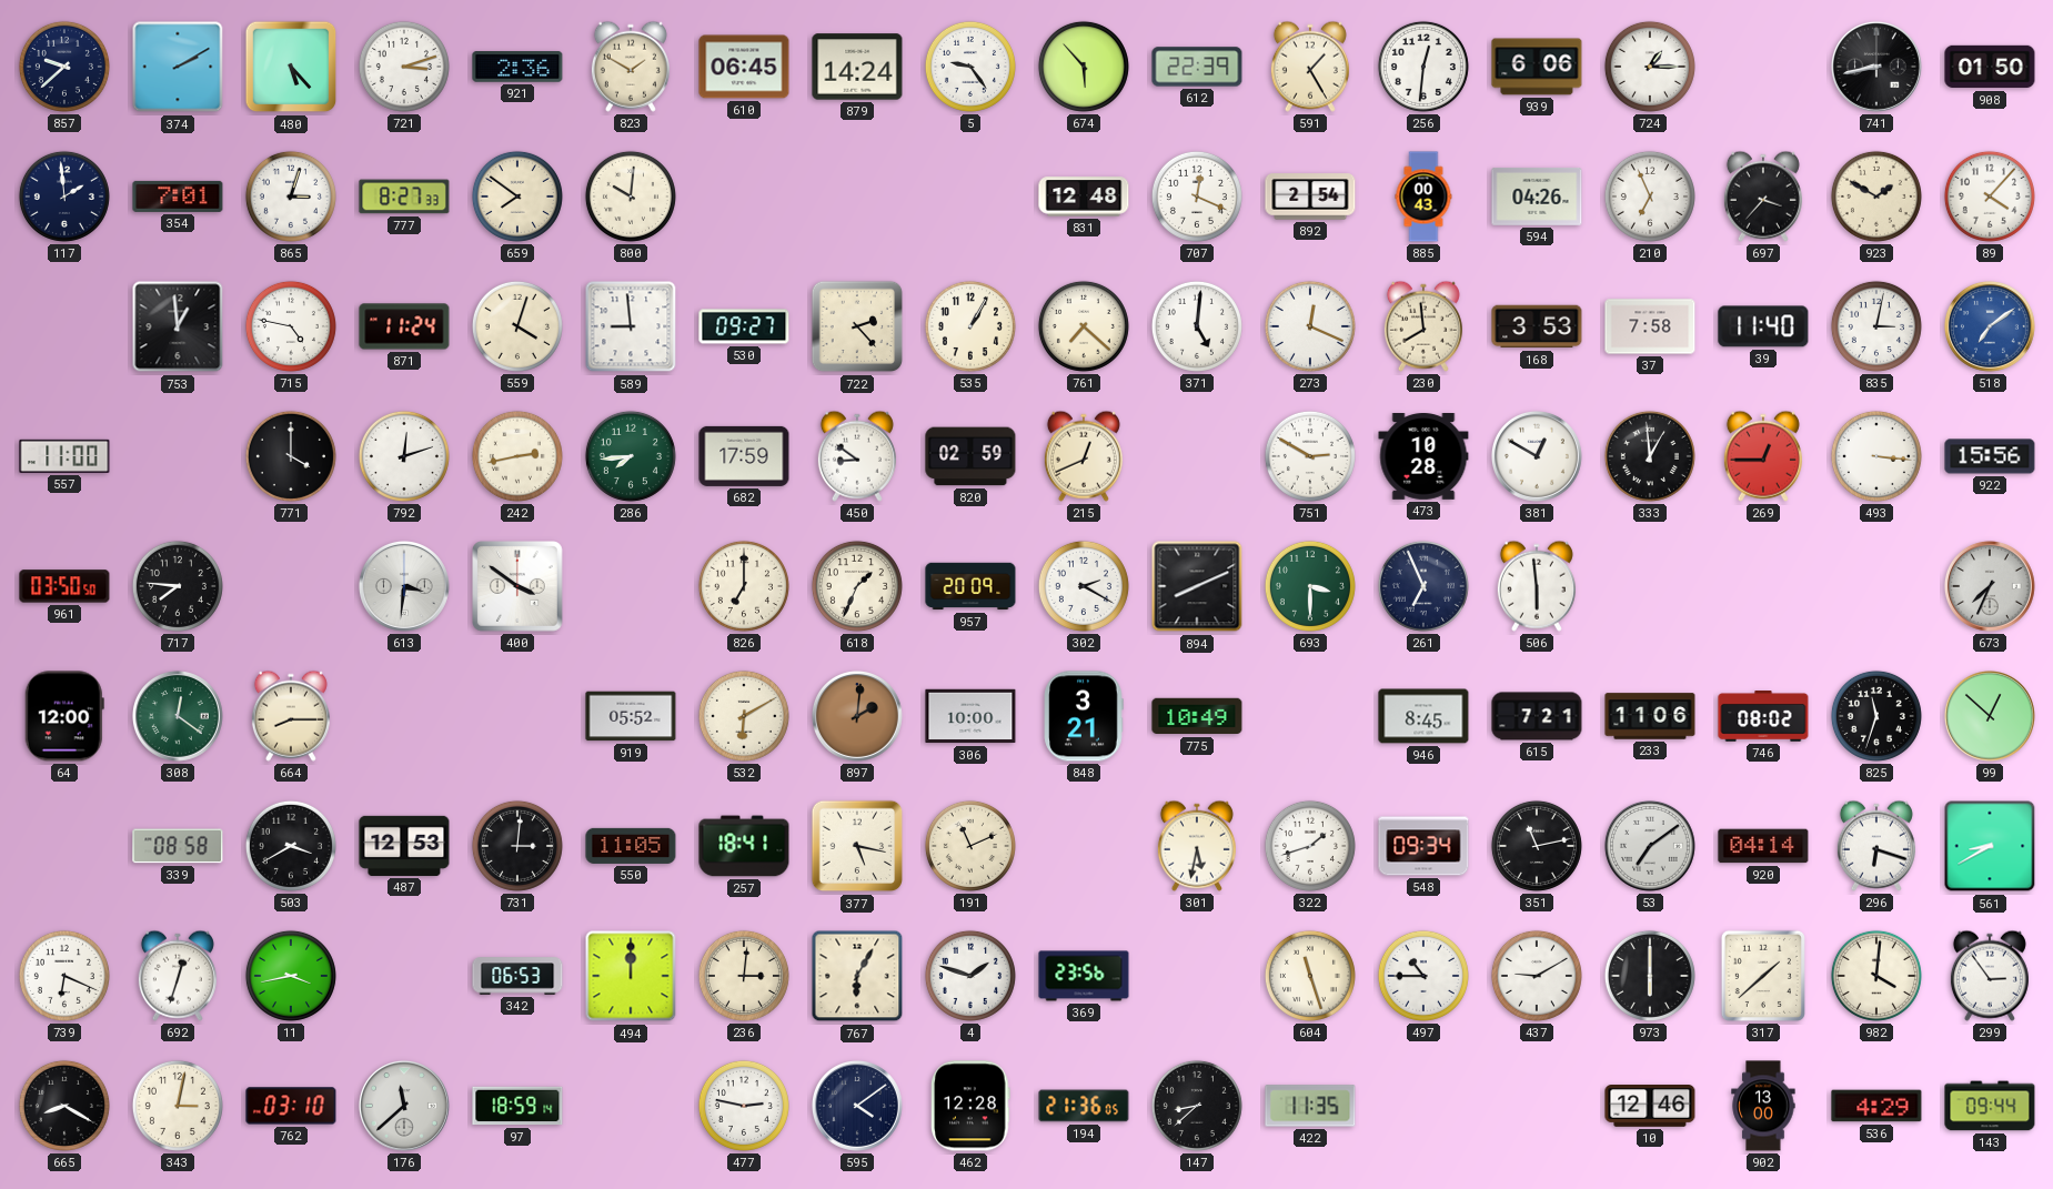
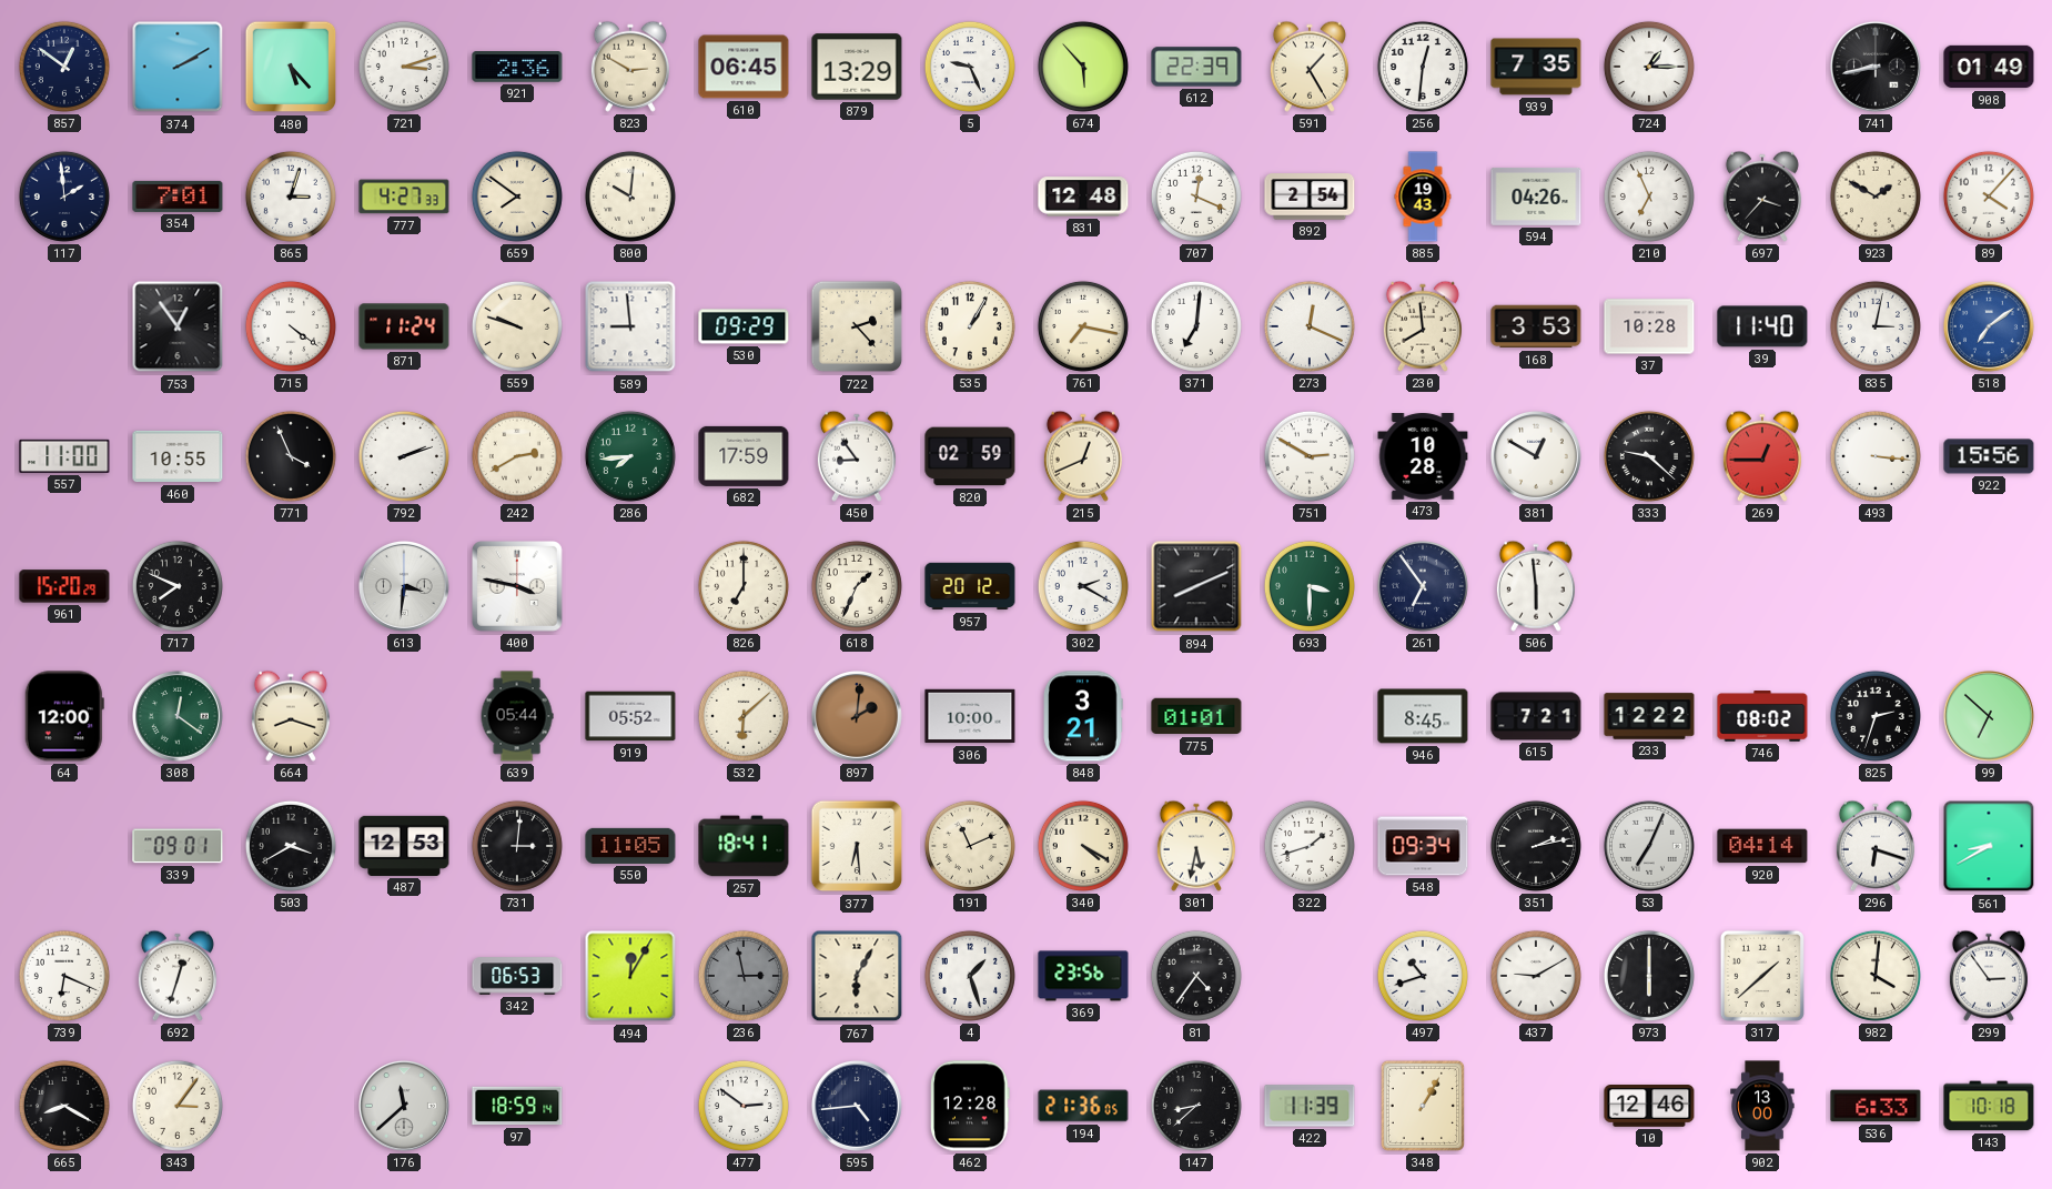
857: 9:38 -> 12:51 (64, 67)
823: 1:50 -> 2:50 (630, 67)
879: 14:24 -> 13:29 (857, 67)
5: 9:24 -> 9:26 (970, 67)
939: 6:06 -> 7:35 (1536, 67)
908: 01:50 -> 01:49 (1989, 67)
777: 8:27 -> 4:27 (404, 197)
885: 00:43 -> 19:43 (1423, 197)
753: 12:59 -> 12:54 (178, 326)
715: 4:47 -> 4:21 (291, 326)
559: 4:03 -> 9:48 (517, 326)
530: 09:27 -> 09:29 (744, 326)
761: 7:22 -> 7:17 (1083, 326)
371: 5:01 -> 7:01 (1196, 326)
37: 7:58 -> 10:28 (1649, 326)
460: none -> 10:55 (178, 456)
771: 4:00 -> 3:56 (291, 456)
792: 12:12 -> 2:12 (404, 456)
242: 2:43 -> 2:40 (517, 456)
450: 8:51 -> 8:54 (857, 456)
333: 12:59 -> 9:22 (1649, 456)
961: 03:50 -> 15:20 (64, 586)
717: 7:46 -> 7:49 (178, 586)
400: 3:51 -> 3:47 (518, 587)
957: 20:09 -> 20:12 (970, 586)
261: 6:56 -> 6:54 (1423, 586)
673: 7:34 -> none (1990, 586)
664: 8:15 -> 8:18 (291, 716)
639: none -> 05:44 (517, 716)
532: 6:10 -> 6:08 (744, 716)
775: 10:49 -> 01:01 (1196, 716)
233: 11:06 -> 12:22 (1649, 716)
825: 11:33 -> 2:33 (1876, 716)
99: 12:52 -> 6:52 (1989, 716)
339: 08:58 -> 09:01 (178, 846)
377: 5:17 -> 6:29 (857, 846)
340: none -> 4:20 (1083, 846)
351: 11:13 -> 2:13 (1536, 846)
53: 7:09 -> 7:04 (1649, 846)
11: 3:43 -> none (291, 976)
494: 12:00 -> 12:05 (630, 976)
236: 3:01 -> 2:58 (744, 976)
236 dial: cream -> grey (744, 976)
4: 1:48 -> 1:27 (970, 976)
81: none -> 4:36 (1196, 976)
604: 11:27 -> none (1310, 976)
497: 10:45 -> 10:42 (1423, 976)
343: 3:02 -> 3:06 (178, 1106)
762: 03:10 -> none (291, 1106)
477: 2:47 -> 2:51 (744, 1106)
595: 4:09 -> 4:44 (857, 1106)
422: 11:35 -> 11:39 (1310, 1106)
348: none -> 1:05 (1423, 1106)
536: 4:29 -> 6:33 (1876, 1106)
143: 09:44 -> 10:18 (1989, 1106)
